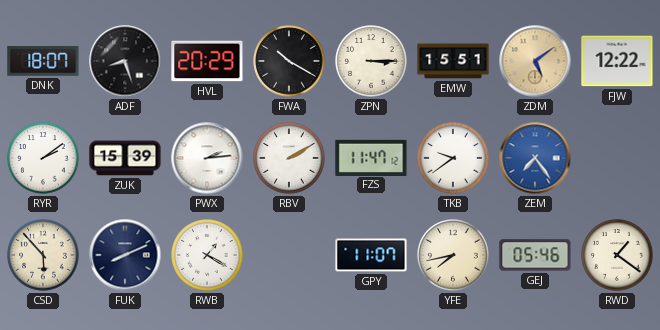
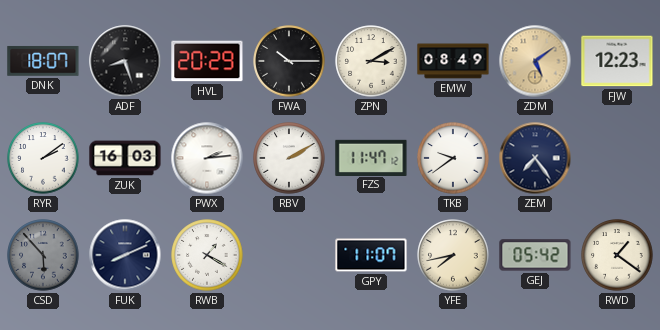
FWA: 10:20 -> 10:15 (289, 61)
ZPN: 3:15 -> 3:10 (371, 61)
EMW: 15:51 -> 08:49 (453, 61)
FJW: 12:22 -> 12:23 (617, 61)
ZUK: 15:39 -> 16:03 (125, 158)
ZEM dial: blue -> navy (535, 158)
CSD dial: cream -> grey (43, 255)
GEJ: 05:46 -> 05:42 (535, 255)
